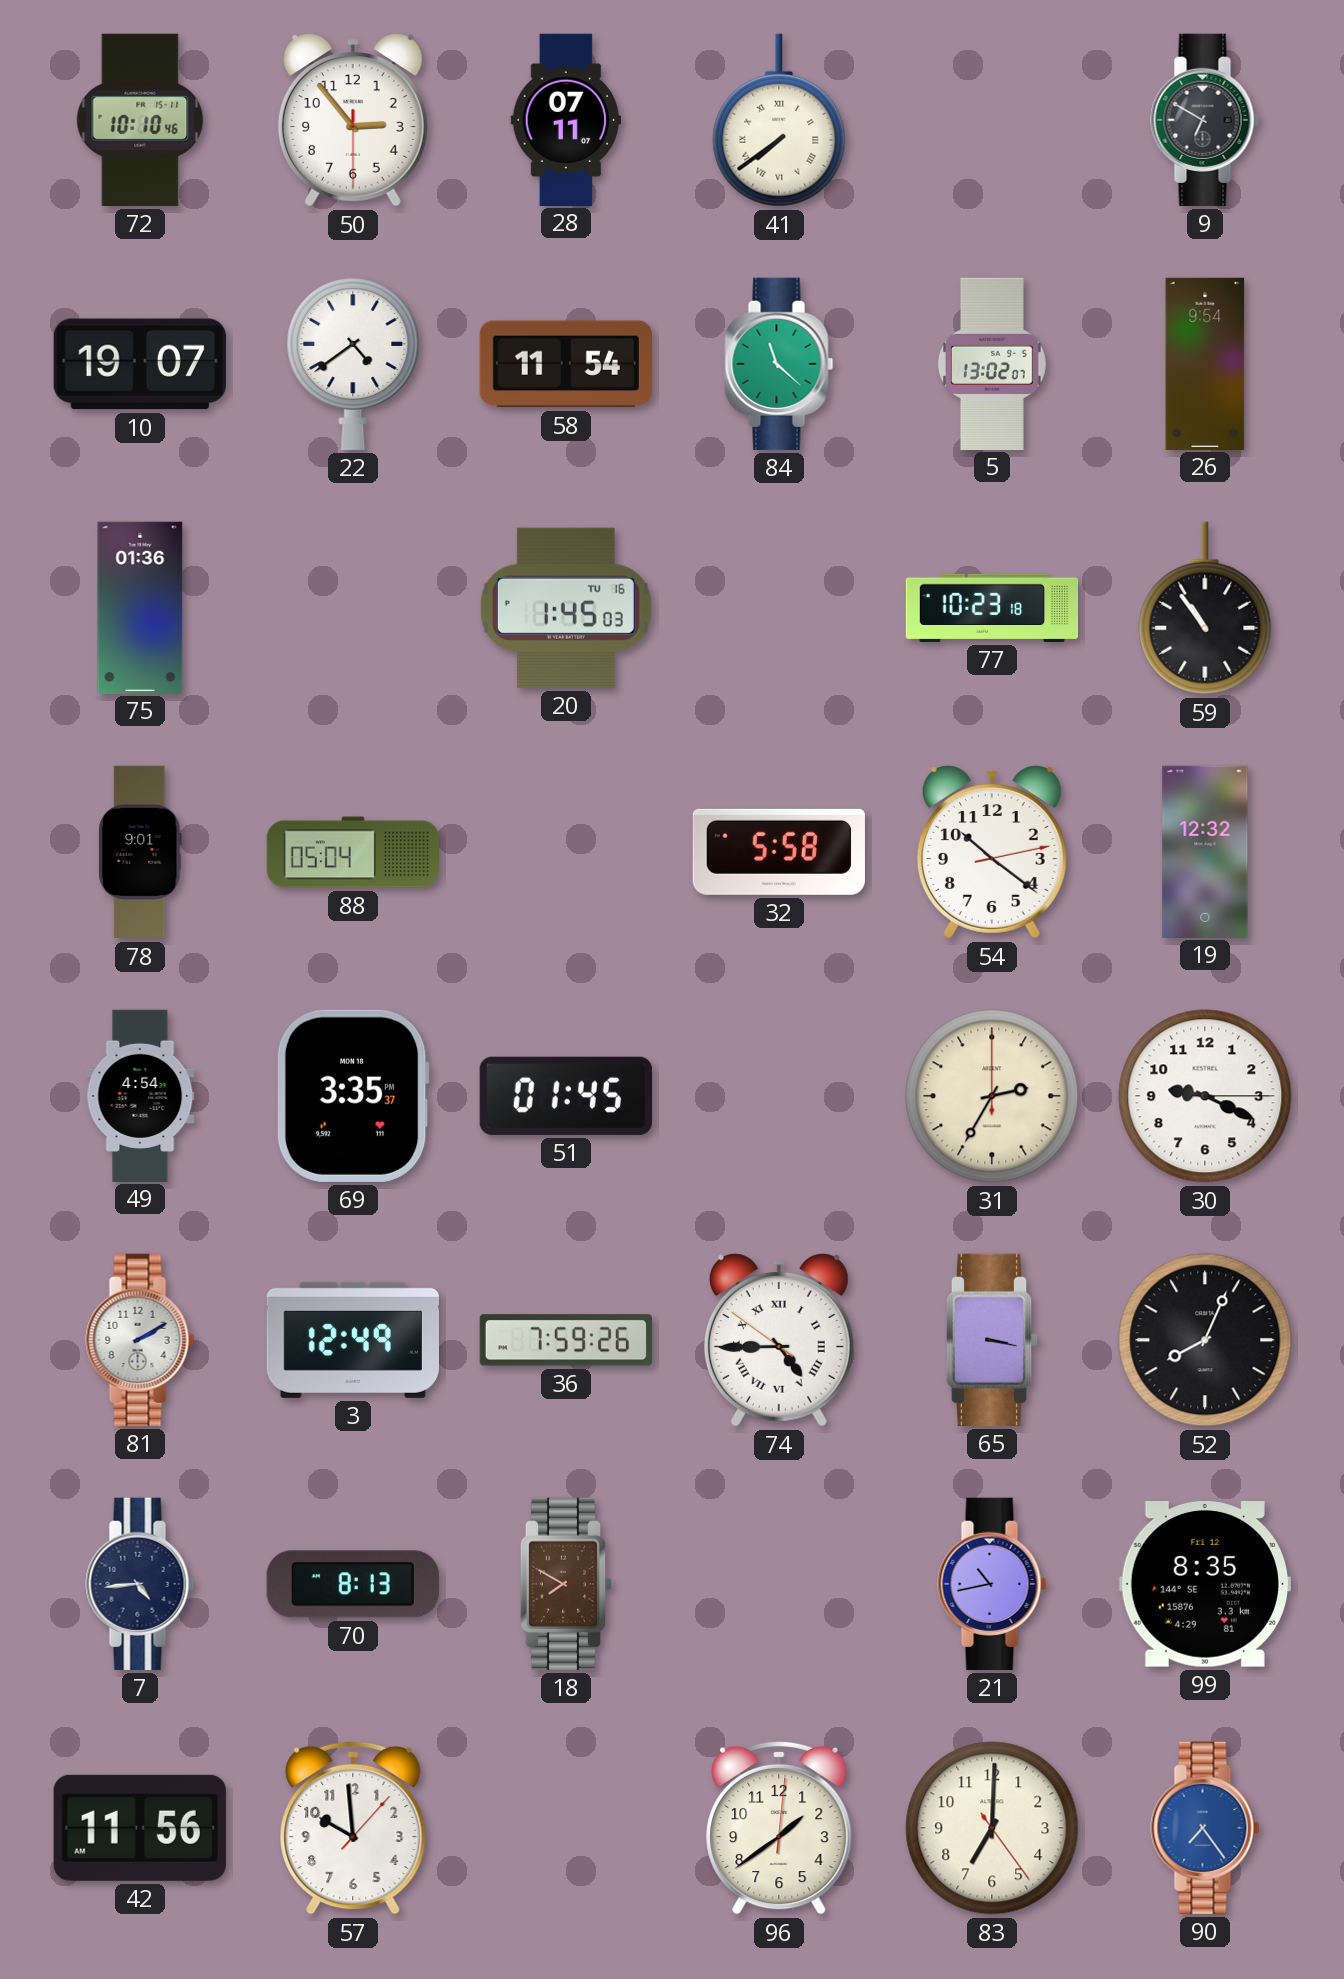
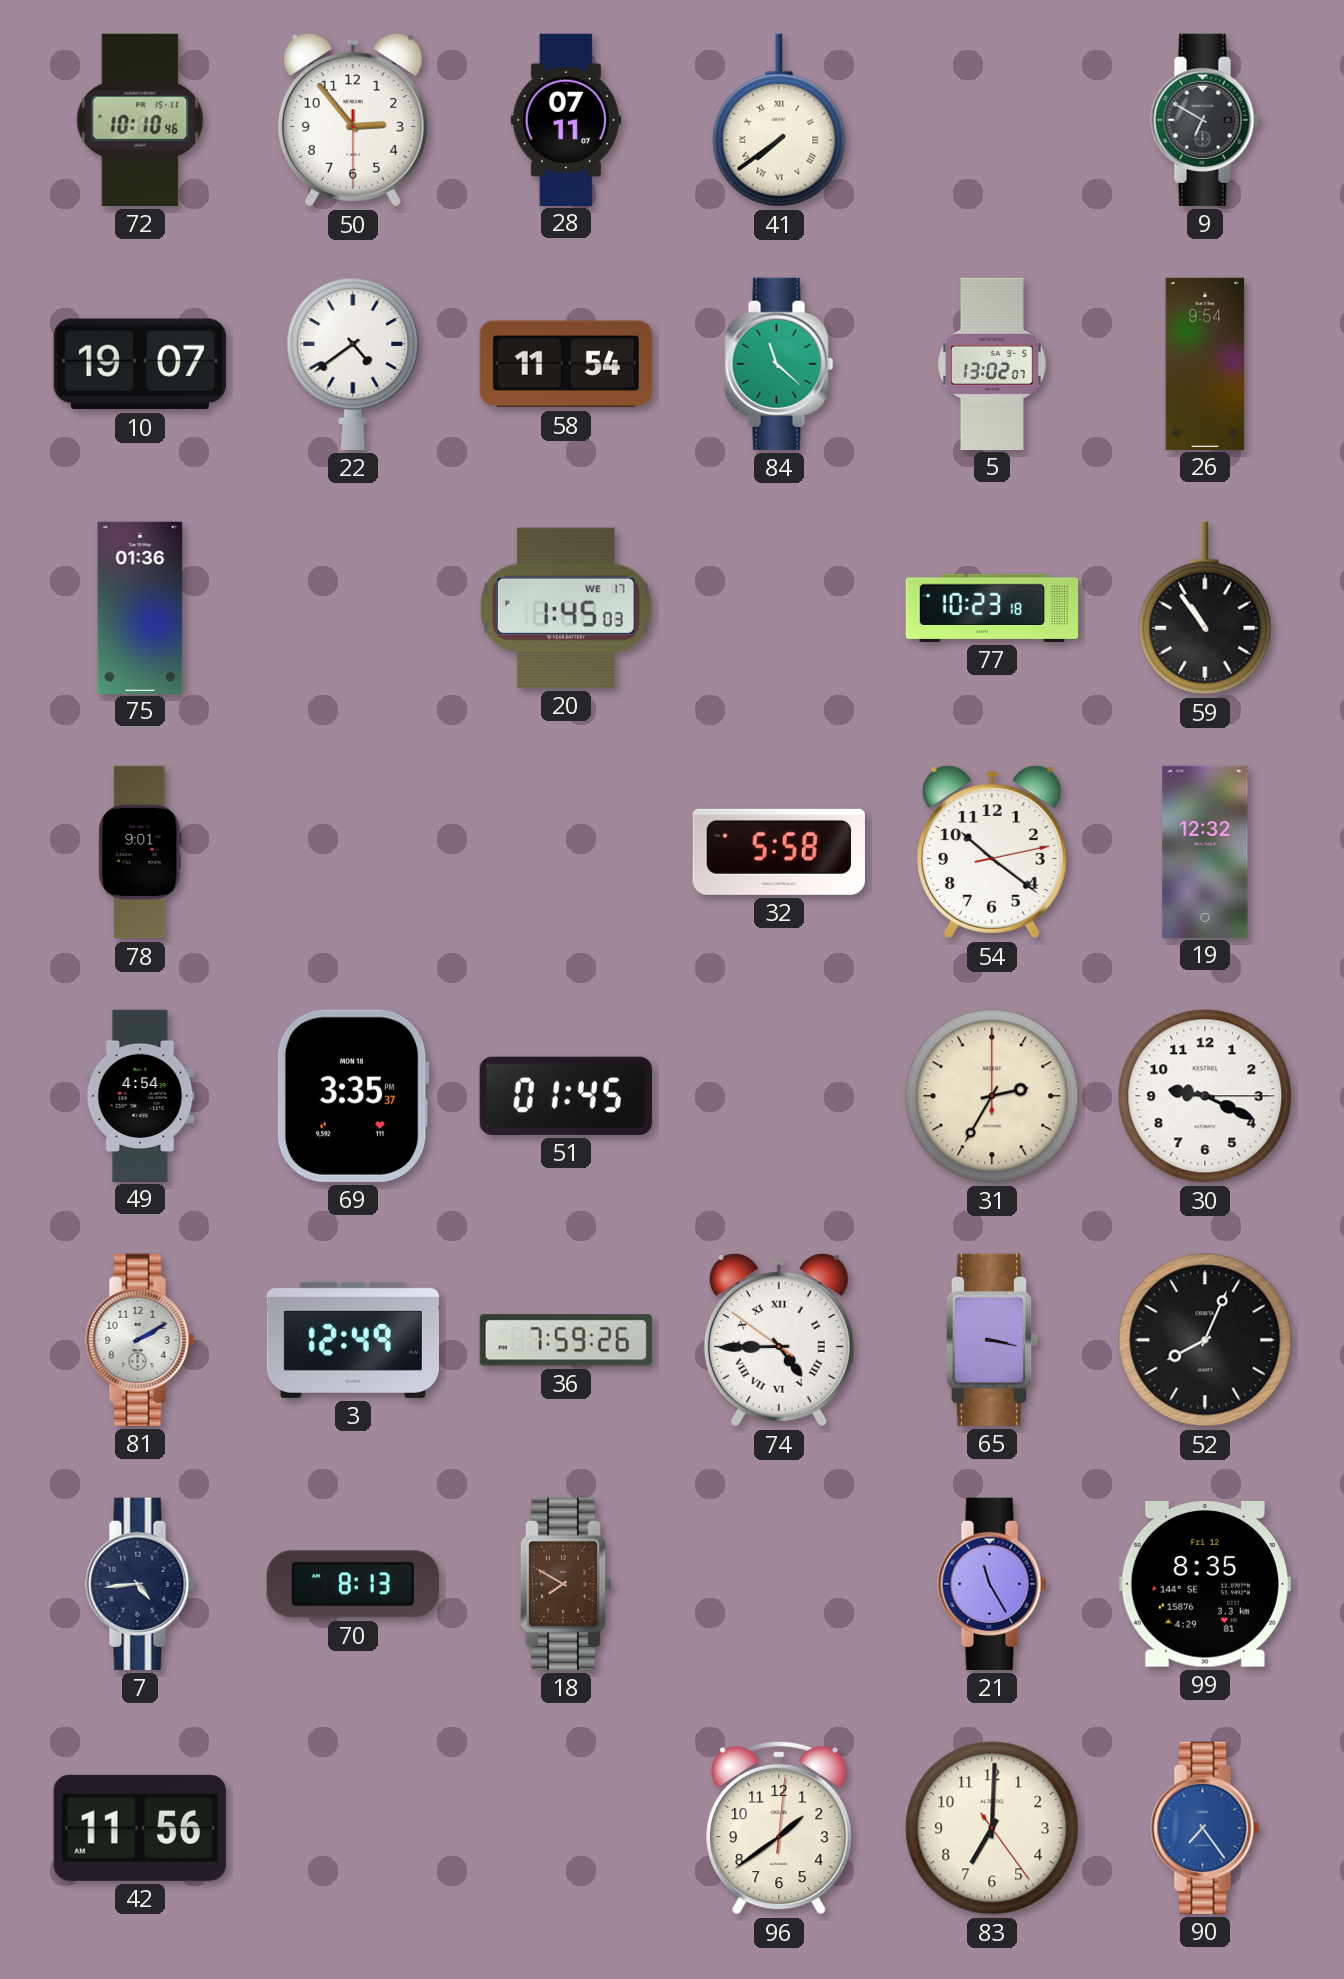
20 date: TU 16 -> WE 17 (566, 608)
88: 05:04 -> none (352, 852)
21: 10:43 -> 11:25 (992, 1584)
57: 9:59 -> none (353, 1828)
